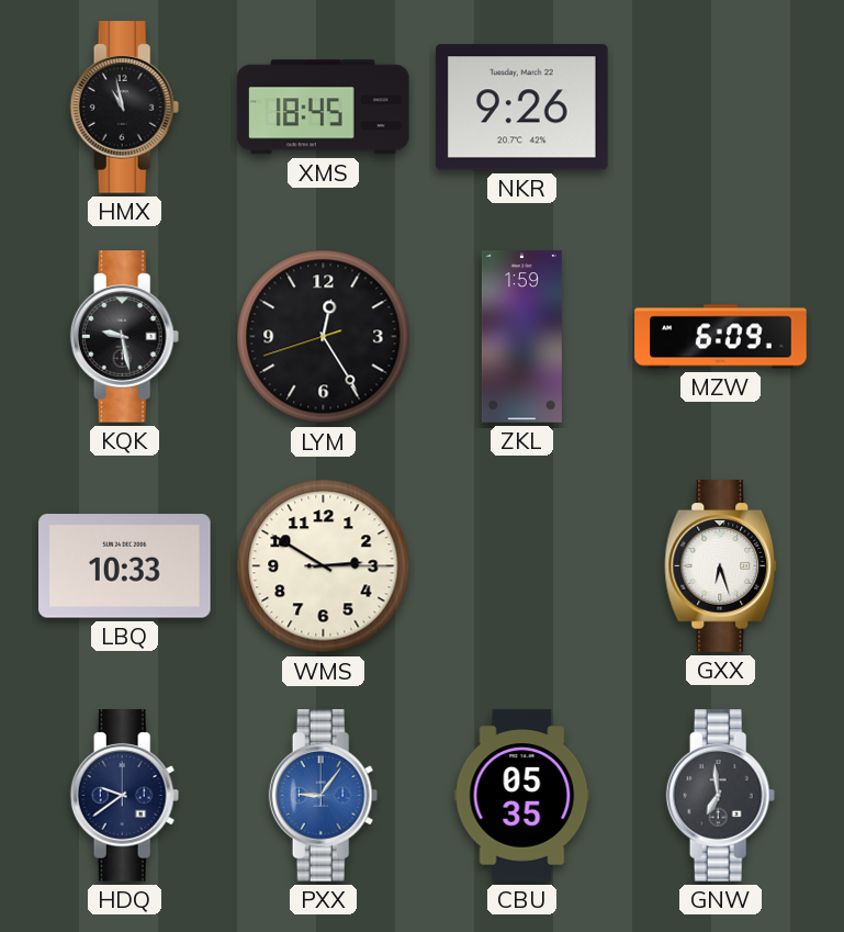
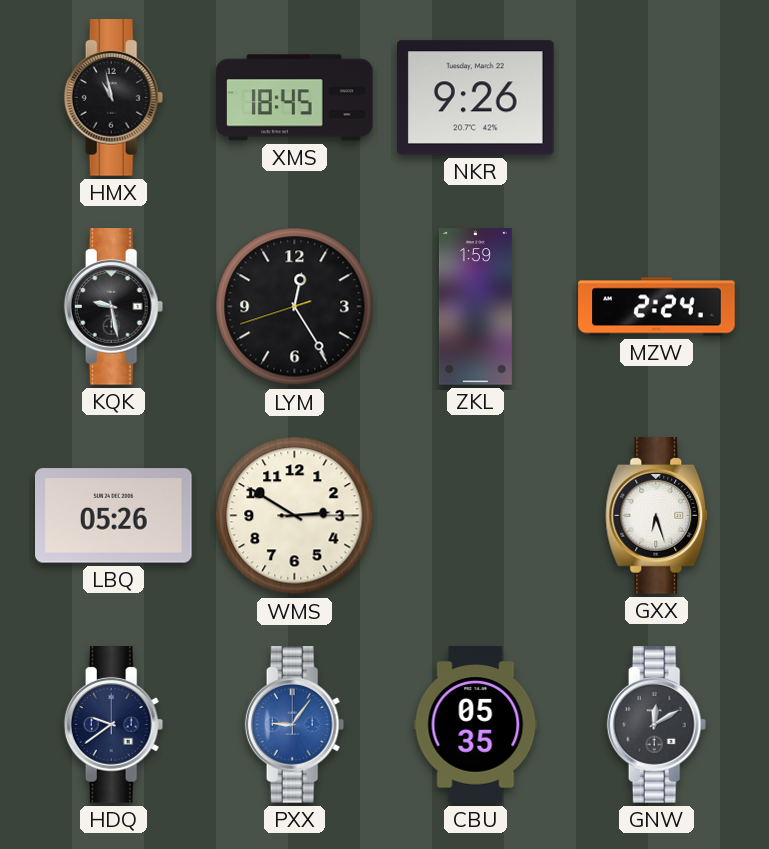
MZW: 6:09 -> 2:24 (657, 307)
LBQ: 10:33 -> 05:26 (114, 516)
GNW: 6:59 -> 12:10 (657, 725)
